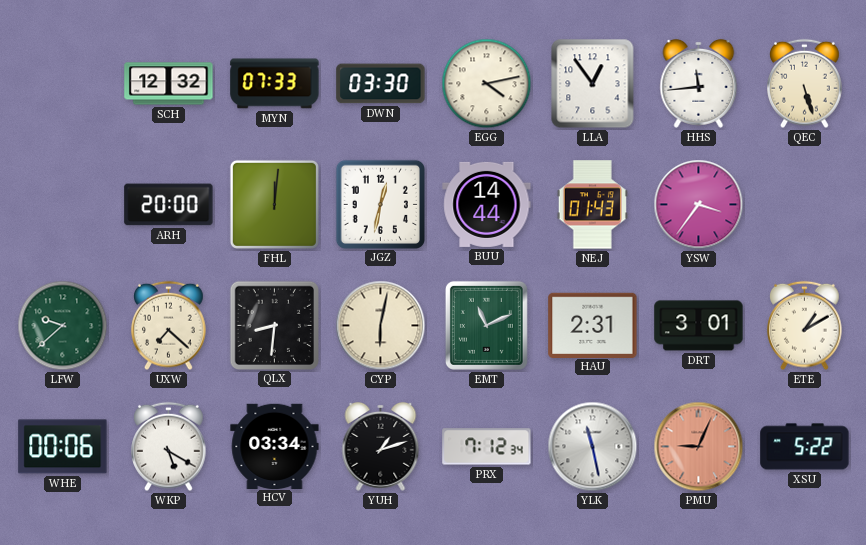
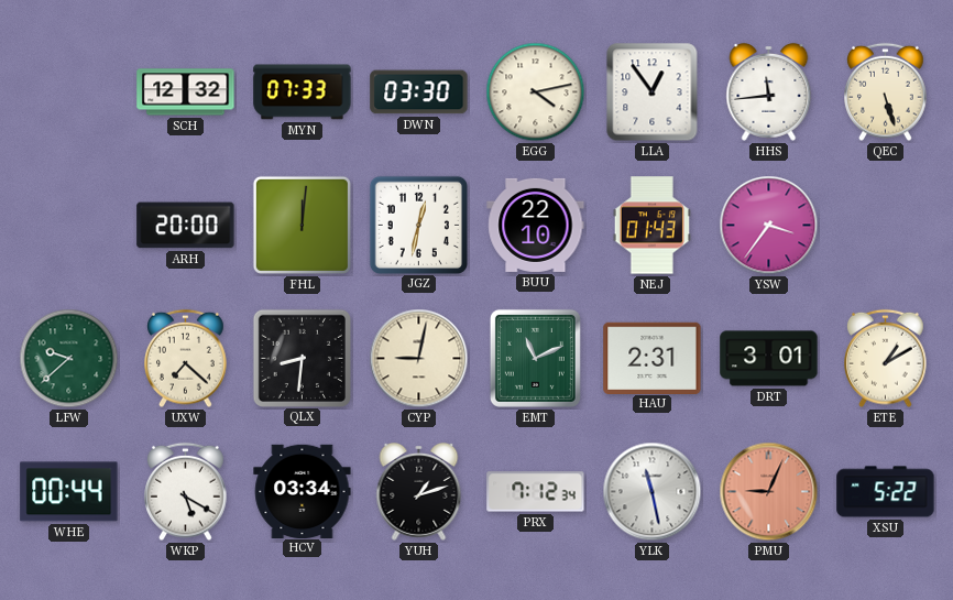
BUU: 14:44 -> 22:10 (536, 225)
CYP: 6:02 -> 9:02 (419, 359)
WHE: 00:06 -> 00:44 (69, 492)
